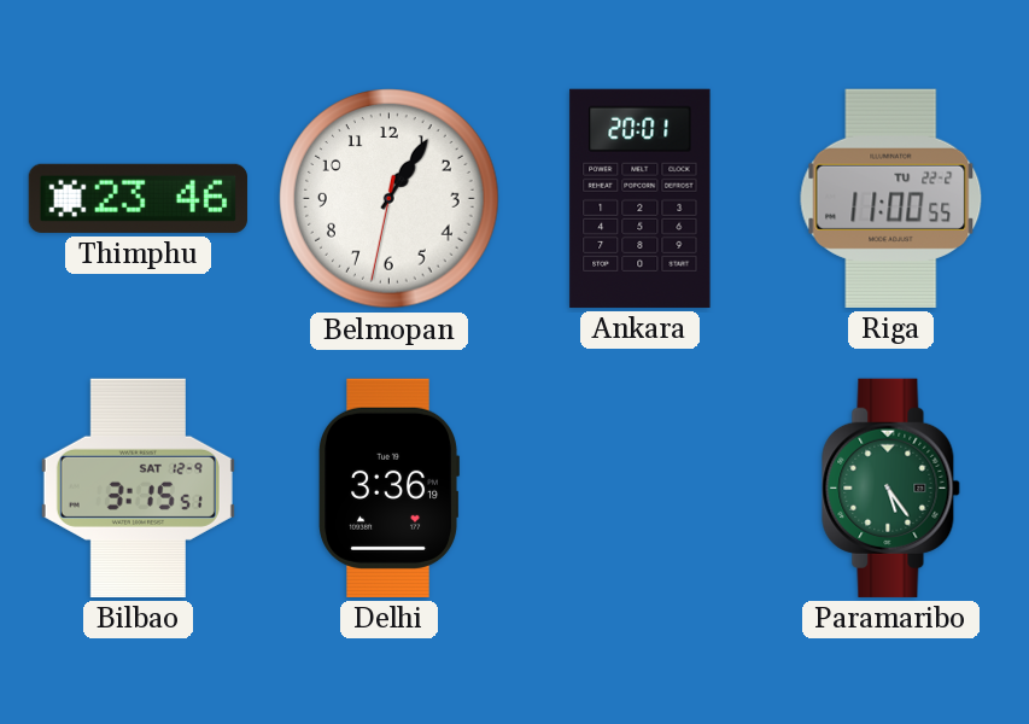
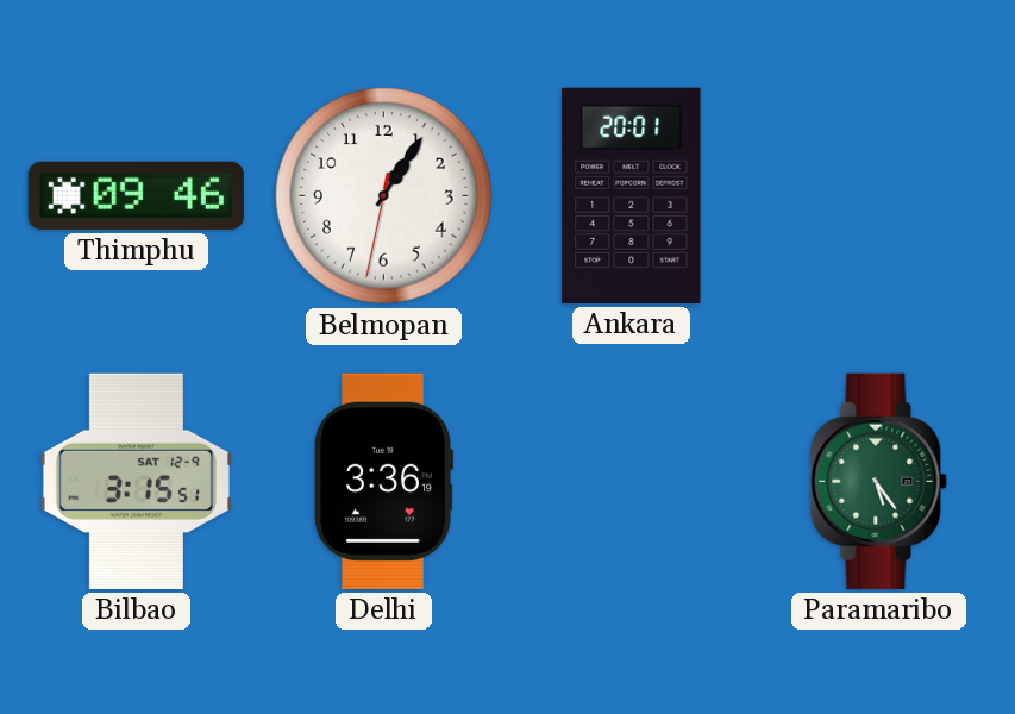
Thimphu: 23:46 -> 09:46 (136, 195)
Riga: 11:00 -> none (891, 198)
